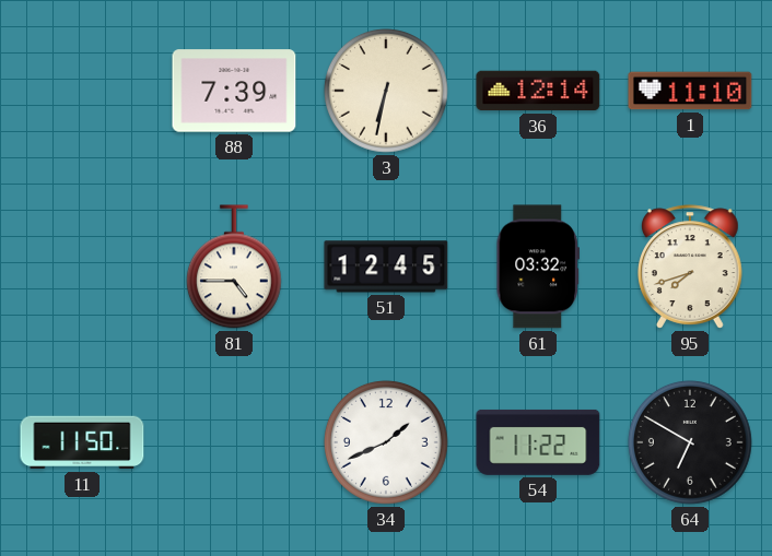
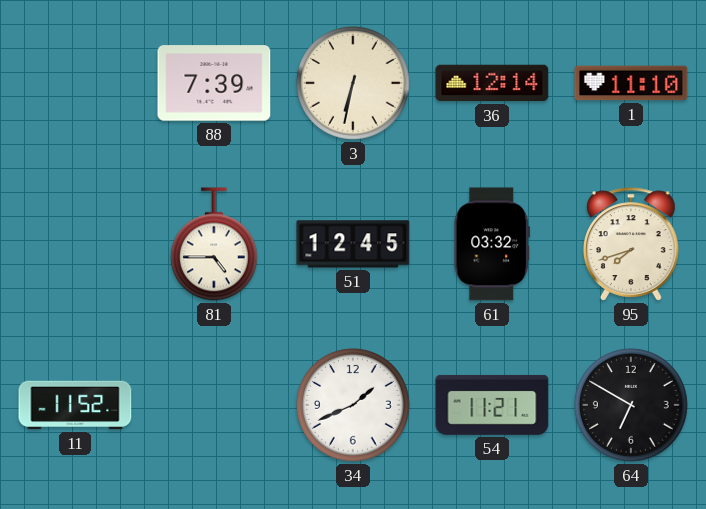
11: 11:50 -> 11:52 (75, 405)
54: 11:22 -> 11:21 (492, 405)
